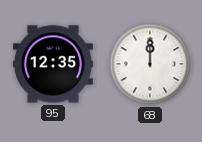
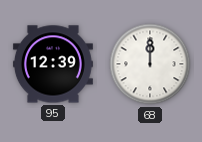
95: 12:35 -> 12:39 (53, 64)
